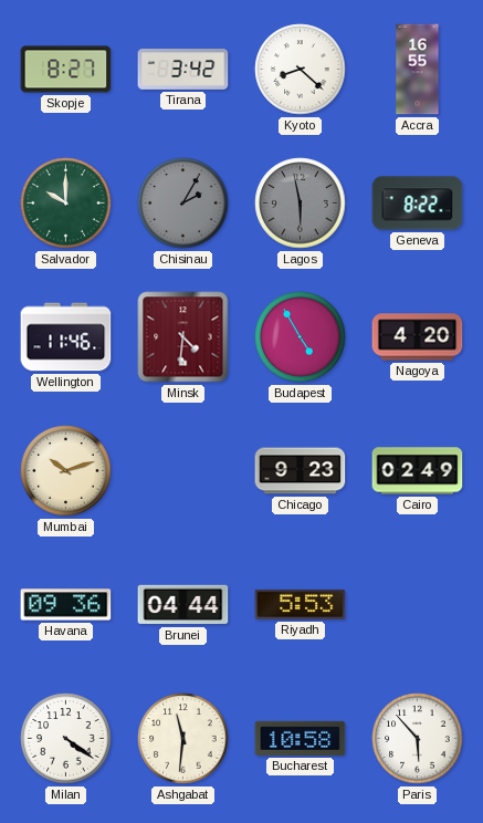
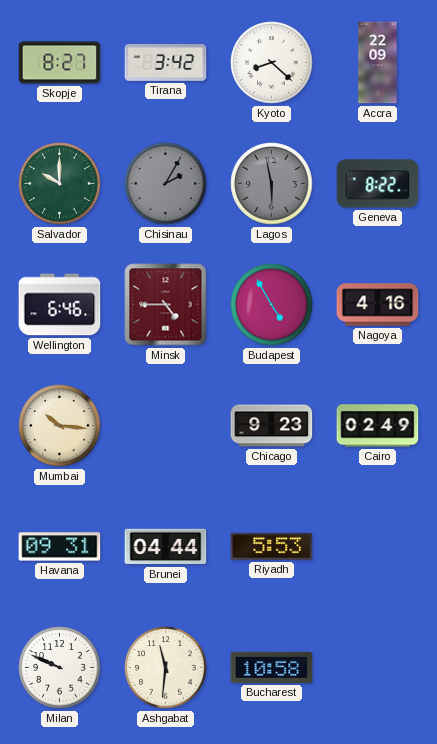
Accra: 16:55 -> 22:09 (378, 63)
Wellington: 11:46 -> 6:46 (60, 305)
Minsk: 4:31 -> 4:45 (166, 305)
Nagoya: 4:20 -> 4:16 (378, 305)
Mumbai: 10:12 -> 10:16 (60, 426)
Havana: 09:36 -> 09:31 (60, 547)
Milan: 4:21 -> 9:49 (60, 668)
Paris: 5:53 -> none (418, 739)
